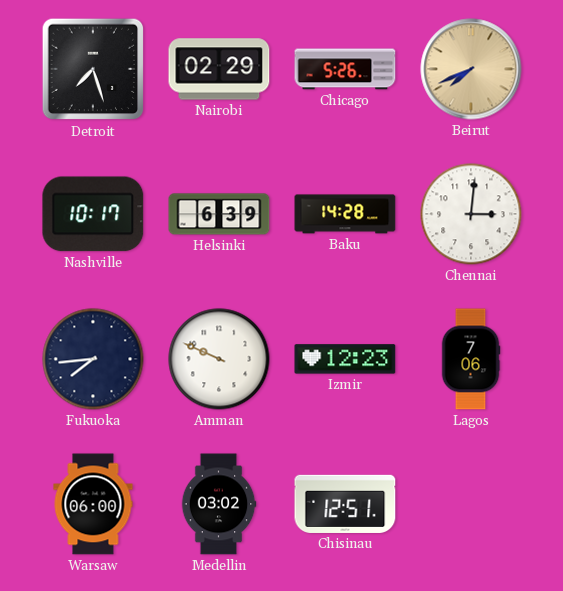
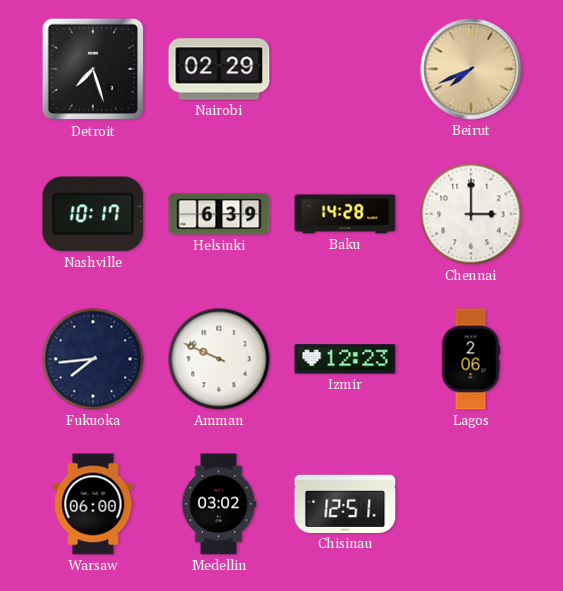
Chicago: 5:26 -> none (345, 69)
Chennai: 3:01 -> 3:00 (471, 214)
Lagos: 7:06 -> 2:06 (471, 359)
